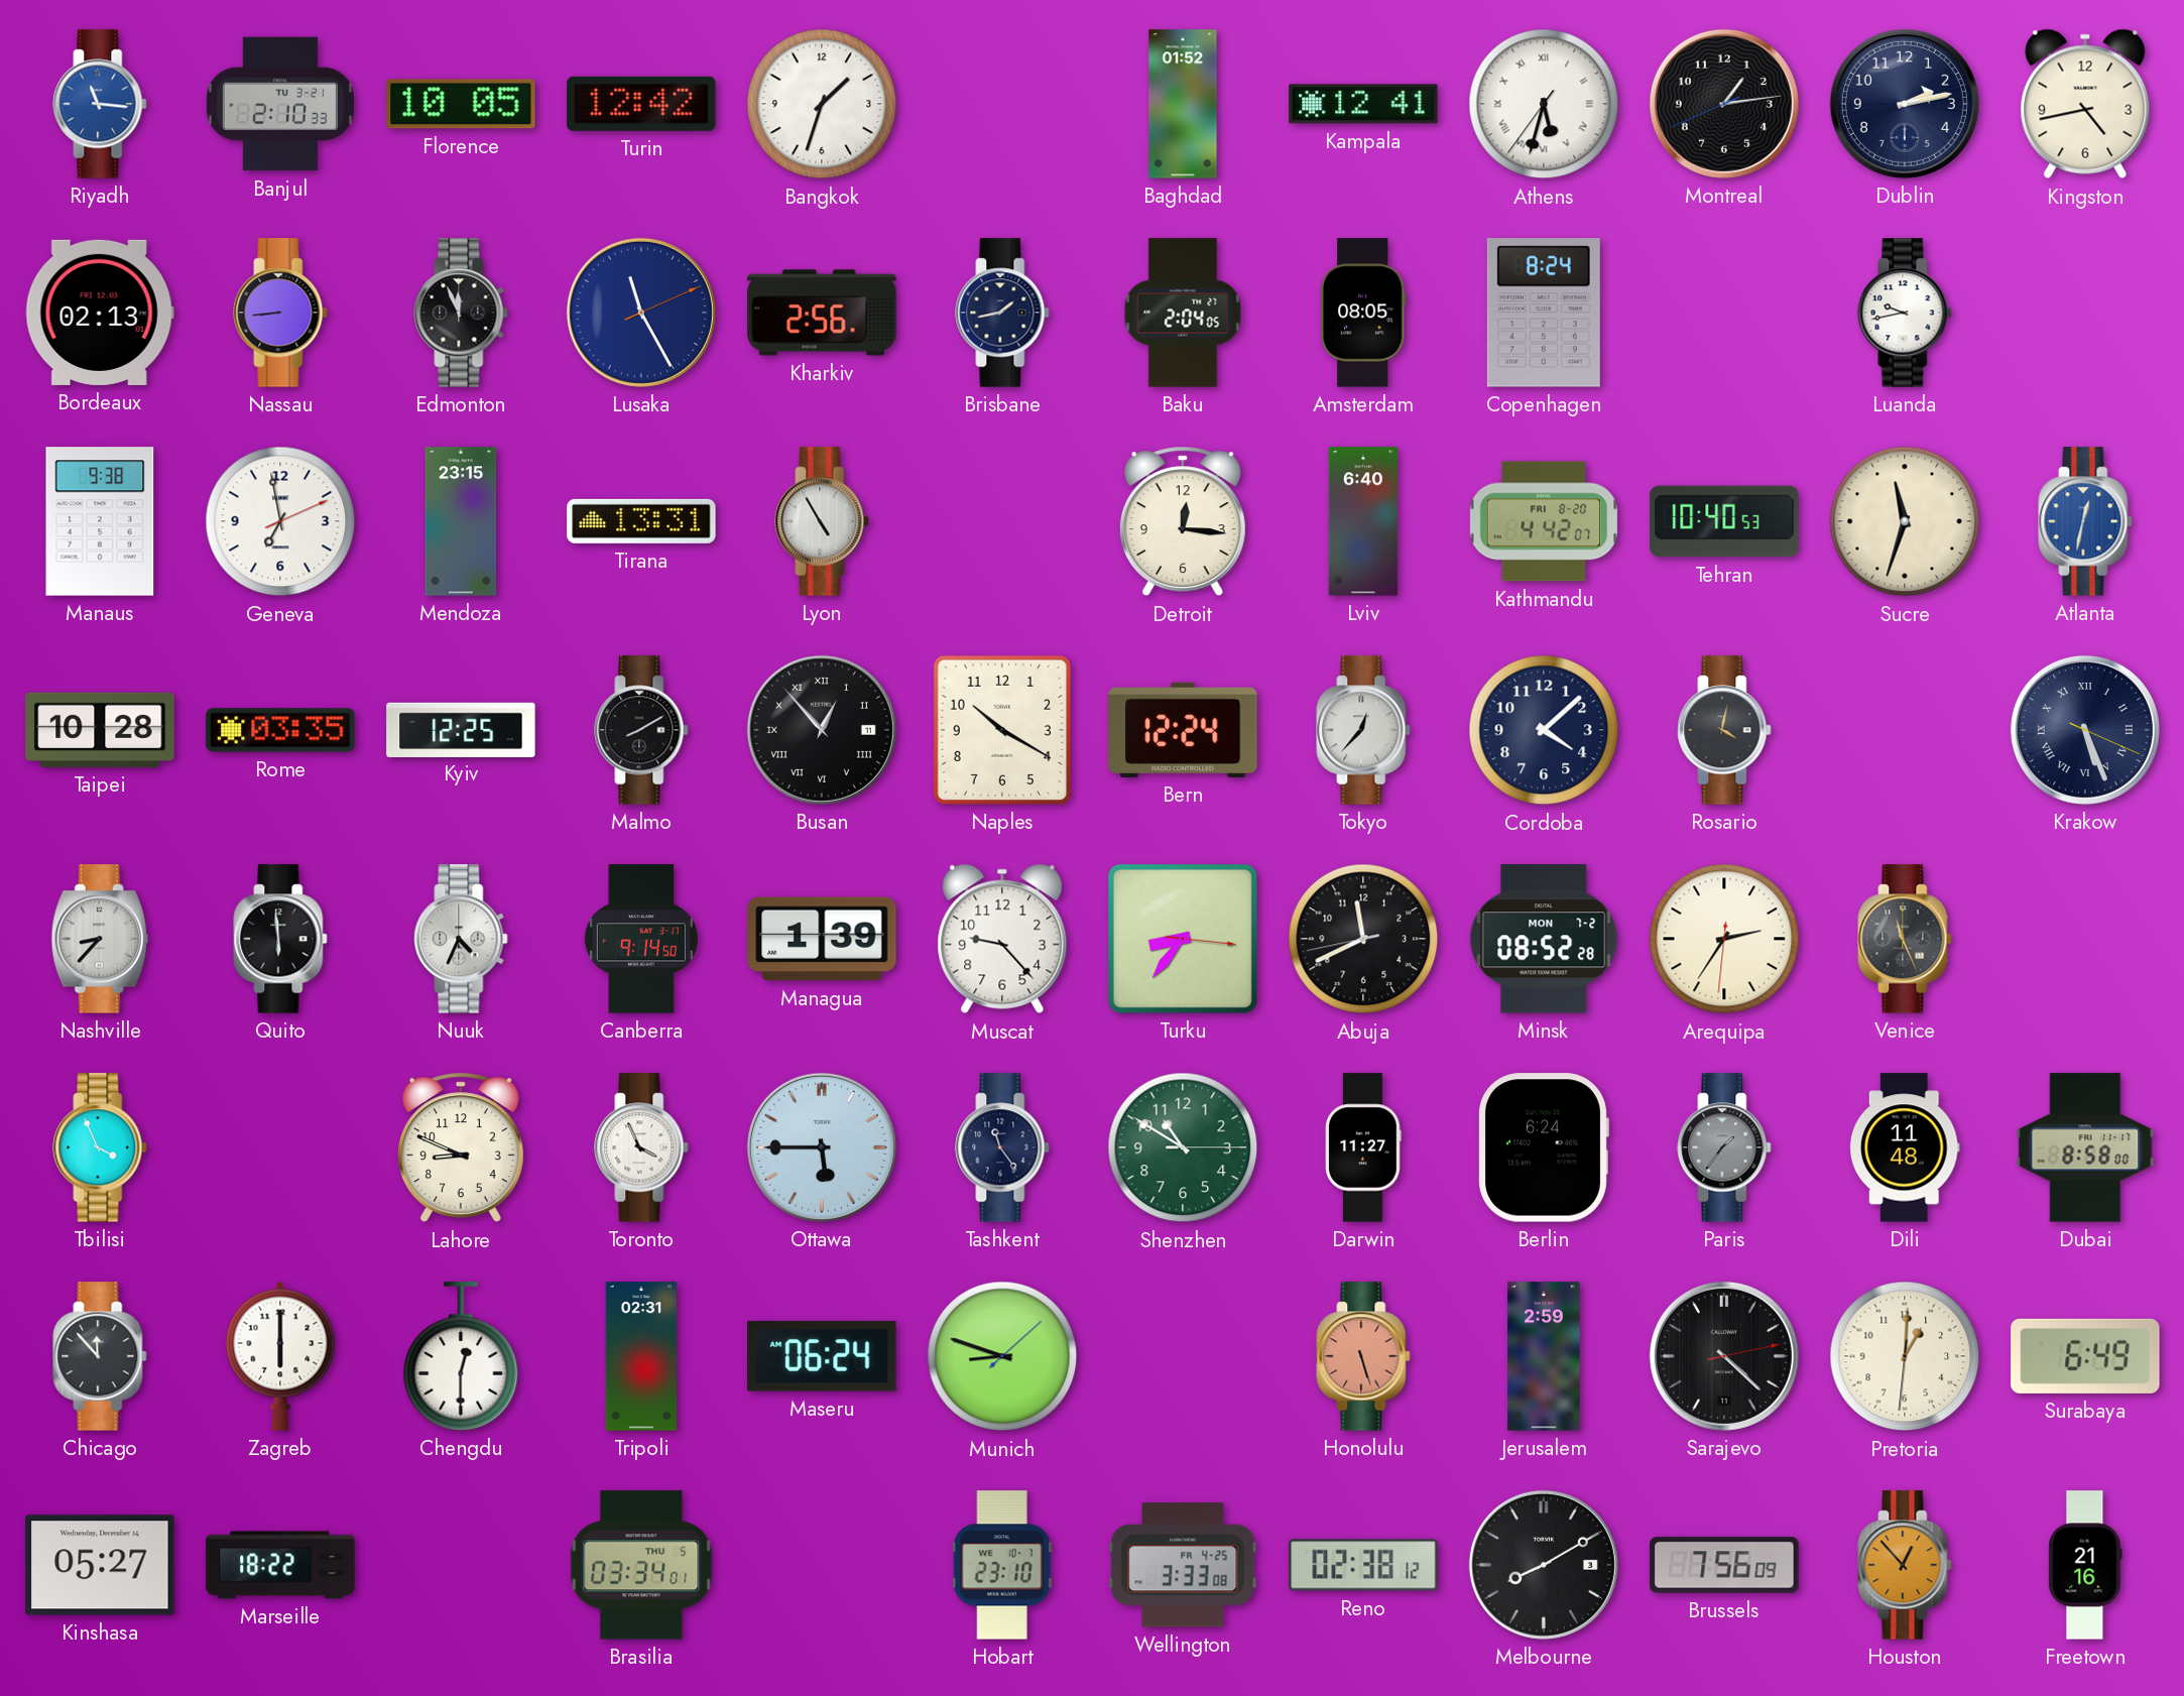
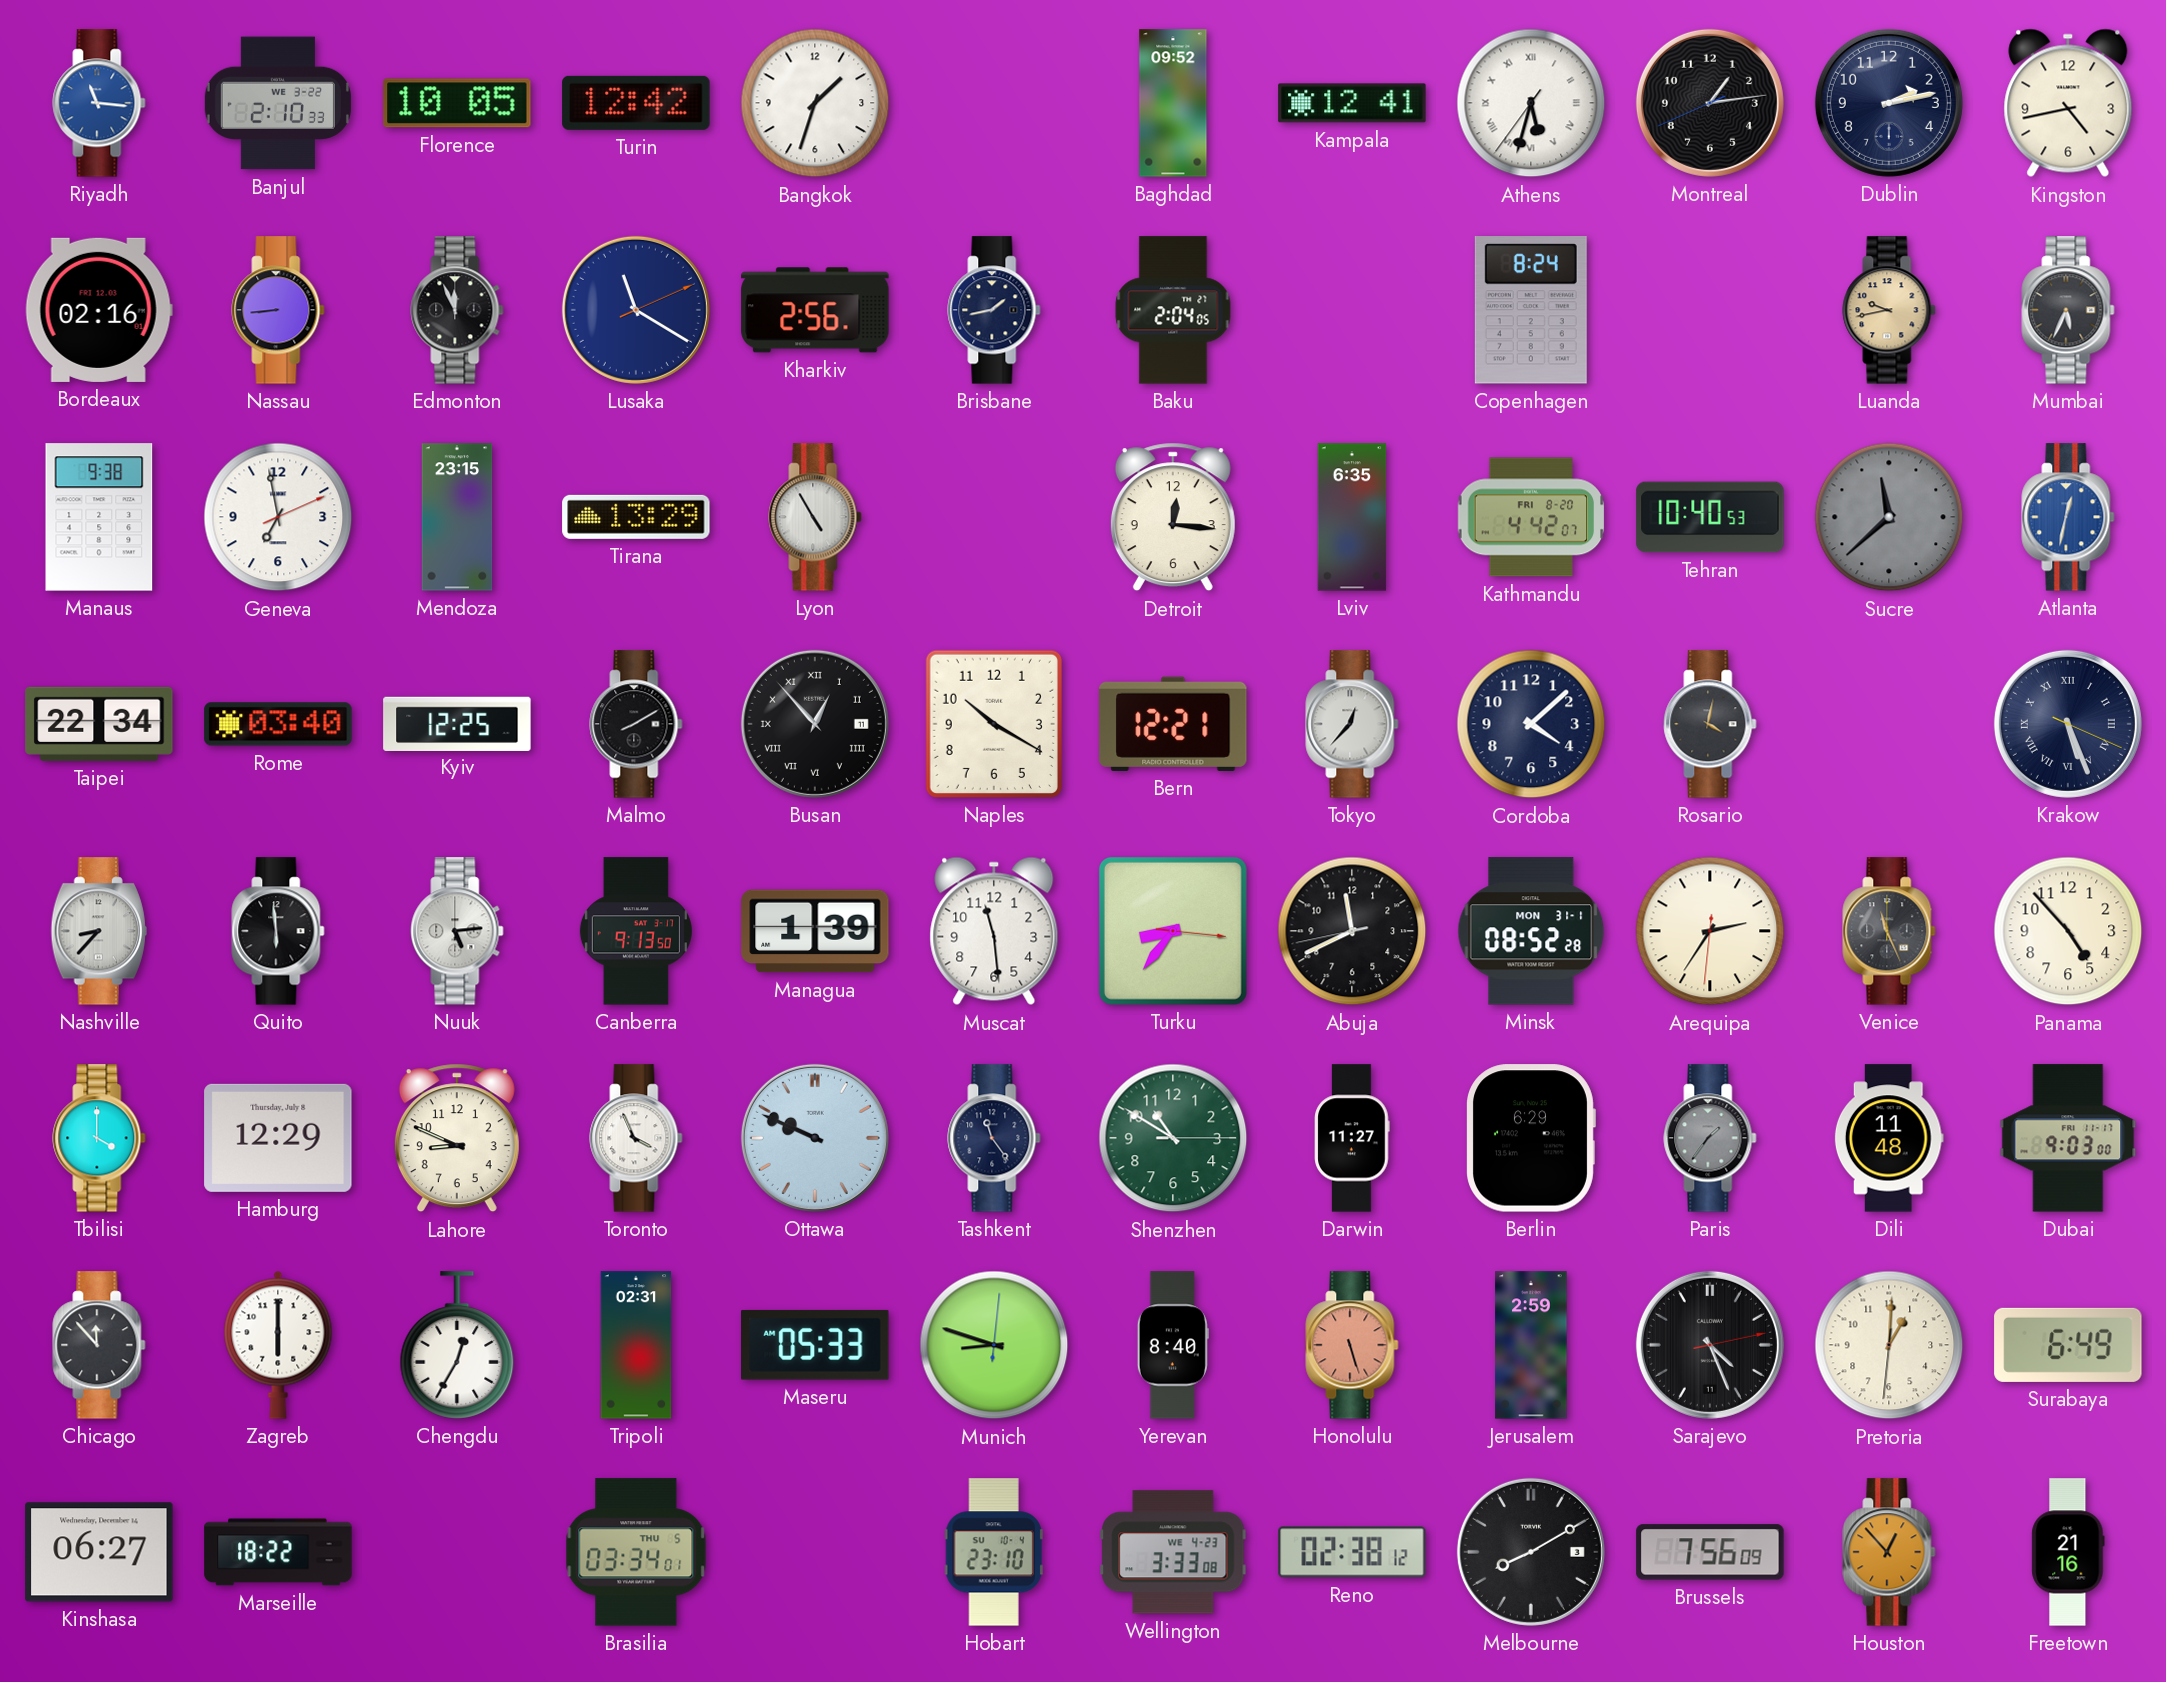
Banjul date: TU 3-21 -> WE 3-22 (278, 103)
Baghdad: 01:52 -> 09:52 (1173, 103)
Bordeaux: 02:13 -> 02:16 (99, 310)
Lusaka: 11:25 -> 11:20 (636, 310)
Amsterdam: 08:05 -> none (1363, 313)
Luanda dial: white -> champagne (1889, 310)
Mumbai: none -> 5:34 (2068, 310)
Tirana: 13:31 -> 13:29 (636, 517)
Lviv: 6:40 -> 6:35 (1352, 517)
Sucre: 11:33 -> 11:38 (1889, 517)
Sucre dial: cream -> grey (1889, 517)
Taipei: 10:28 -> 22:34 (99, 724)
Rome: 03:35 -> 03:40 (278, 724)
Bern: 12:24 -> 12:21 (1173, 724)
Nuuk: 4:34 -> 5:14 (457, 931)
Canberra: 9:14 -> 9:13 (636, 931)
Muscat: 9:23 -> 11:29 (994, 931)
Minsk date: MON 7-2 -> MON 31-1 (1531, 931)
Panama: none -> 4:53 (2068, 931)
Tbilisi: 3:56 -> 4:00 (99, 1138)
Hamburg: none -> 12:29 (278, 1138)
Ottawa: 5:45 -> 9:49 (815, 1138)
Berlin: 6:24 -> 6:29 (1531, 1138)
Dubai: 8:58 -> 9:03 (2068, 1138)
Chengdu: 12:30 -> 12:35 (457, 1345)
Maseru: 06:24 -> 05:33 (815, 1345)
Munich: 8:48:08 -> 8:48:01 (994, 1345)
Yerevan: none -> 8:40 (1173, 1345)
Sarajevo: 4:22 -> 4:26 (1710, 1345)
Kinshasa: 05:27 -> 06:27 (99, 1552)
Hobart date: WE 10-7 -> SU 10-4 (994, 1552)
Wellington date: FR 4-25 -> WE 4-23 (1173, 1552)
